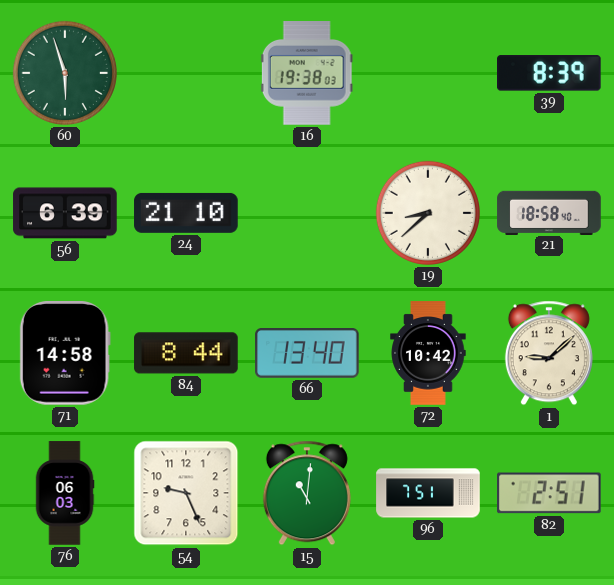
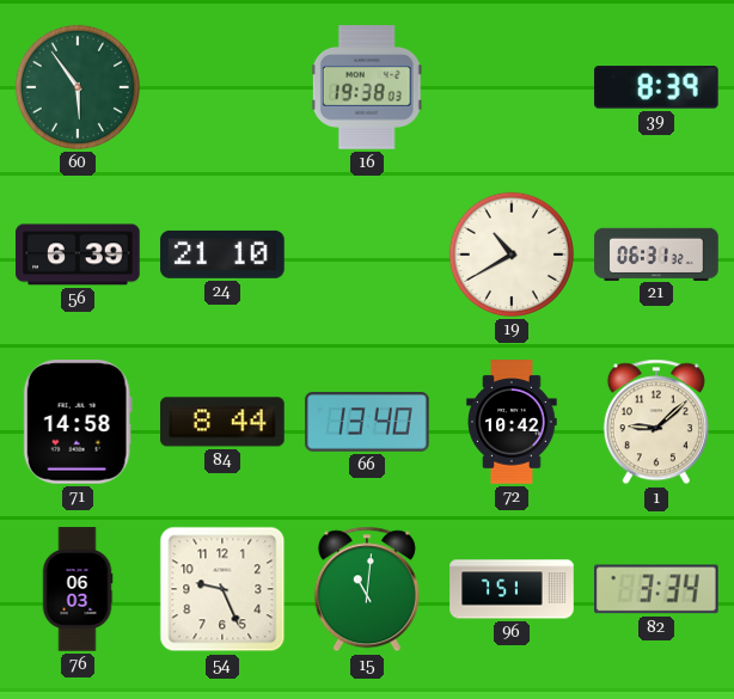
60: 5:57 -> 5:54 (78, 87)
19: 8:38 -> 10:40 (512, 255)
21: 18:58 -> 06:31 (656, 253)
82: 2:51 -> 3:34 (657, 589)
